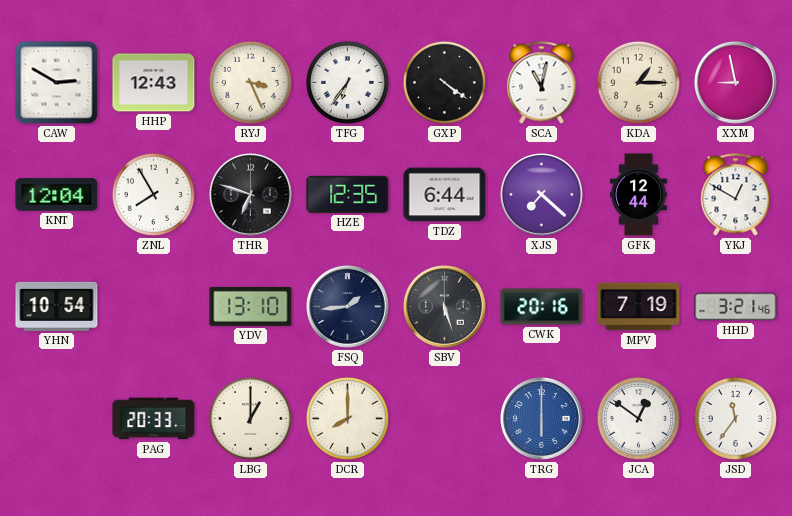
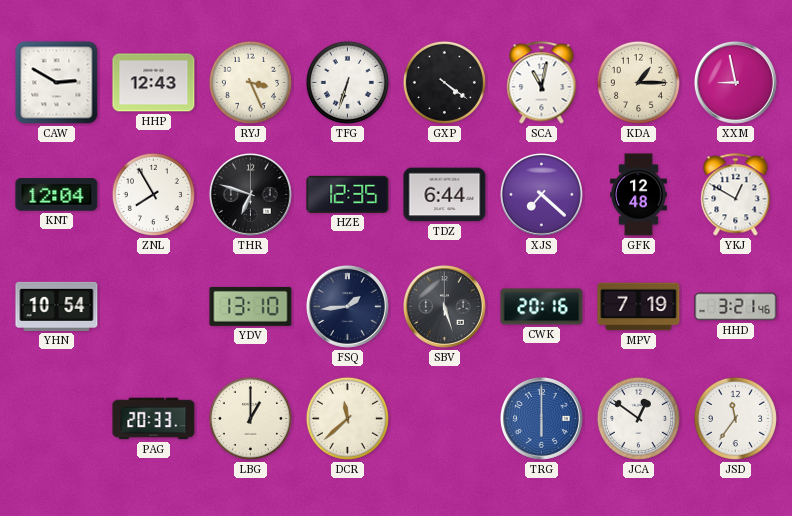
TFG: 6:36 -> 6:33 (347, 82)
GFK: 12:44 -> 12:48 (639, 195)
DCR: 8:00 -> 11:38 (347, 418)
